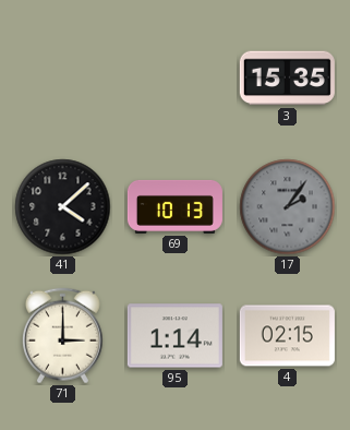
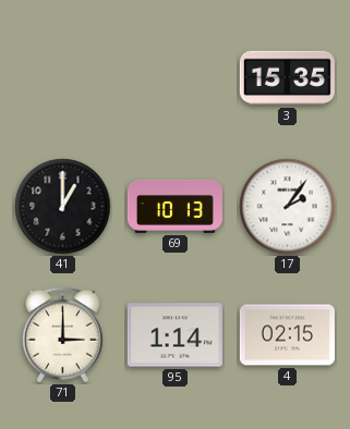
41: 4:08 -> 1:00 (63, 207)
17 dial: grey -> white (288, 207)
